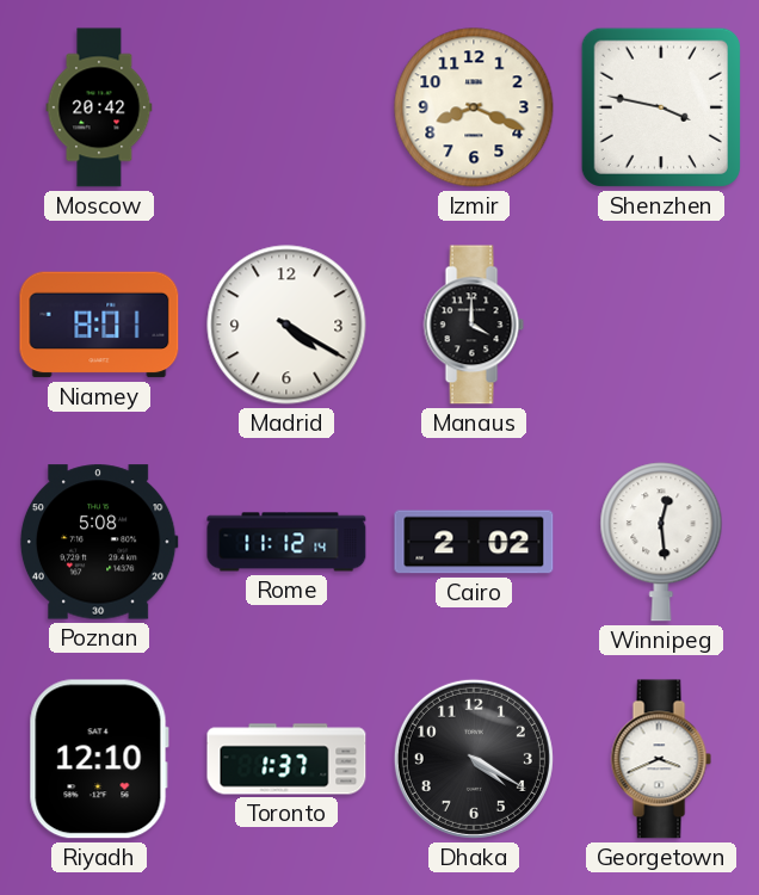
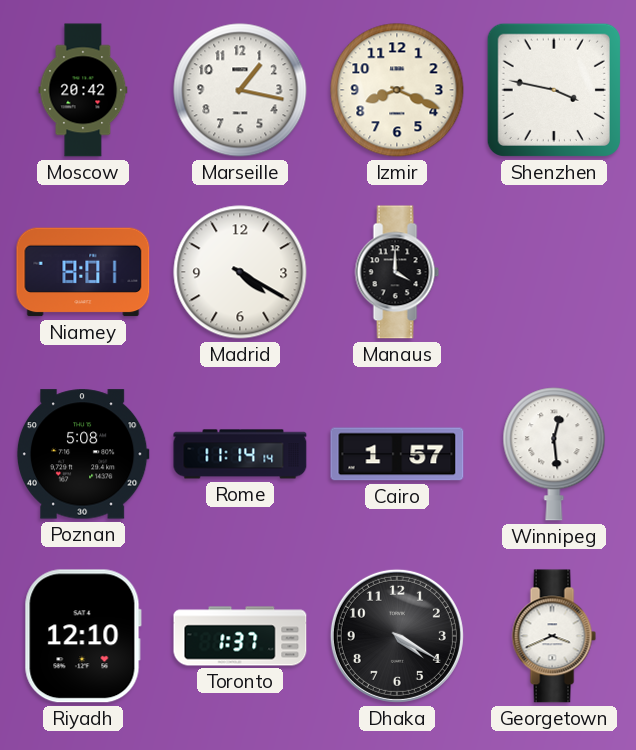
Marseille: none -> 1:17 (240, 90)
Rome: 11:12 -> 11:14 (240, 454)
Cairo: 2:02 -> 1:57 (397, 454)
